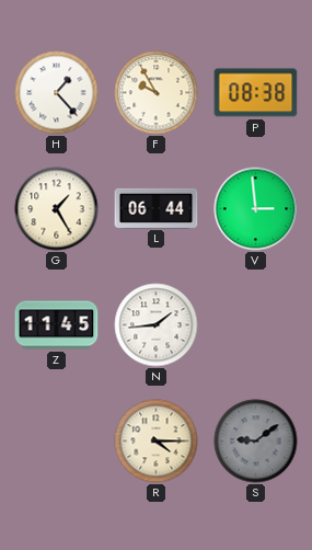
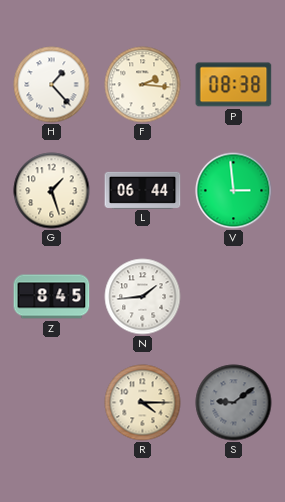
F: 9:55 -> 2:16 (143, 85)
G: 1:25 -> 1:27 (52, 191)
Z: 11:45 -> 8:45 (52, 297)
